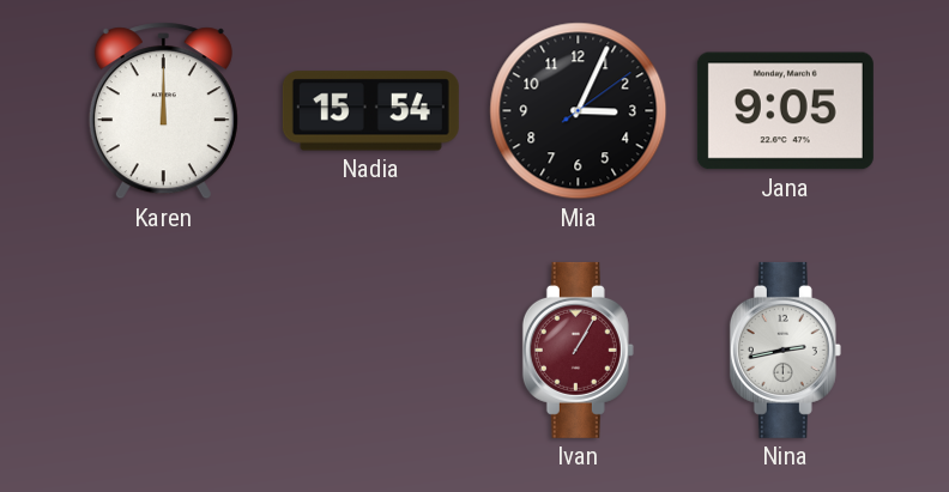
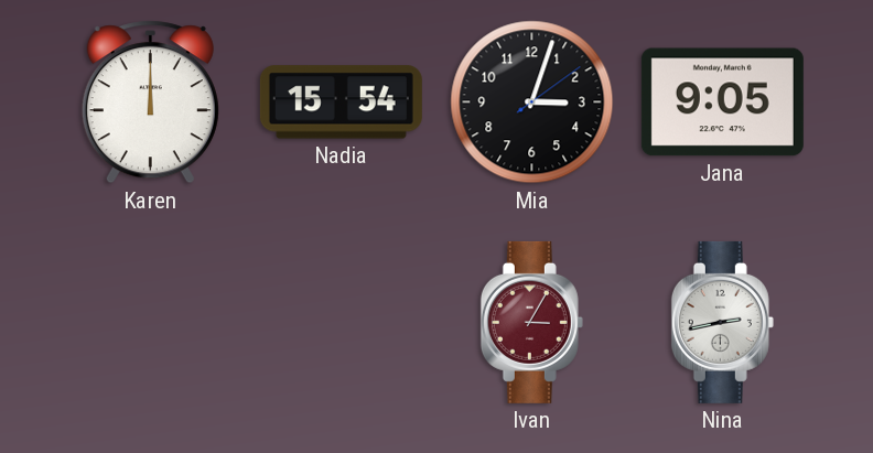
Mia: 3:04 -> 3:03 (532, 103)
Ivan: 1:05 -> 3:05 (531, 322)
